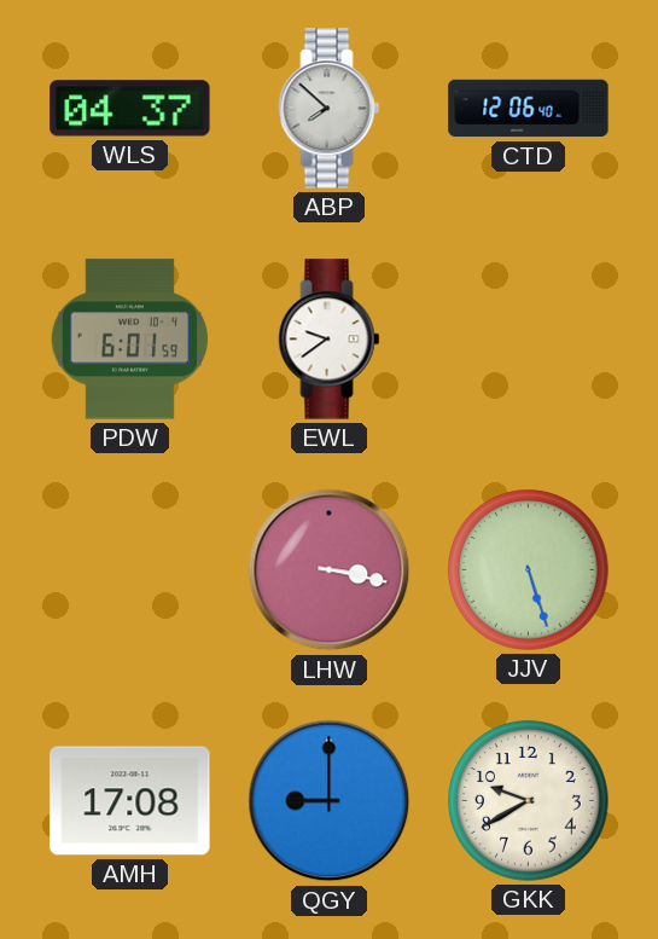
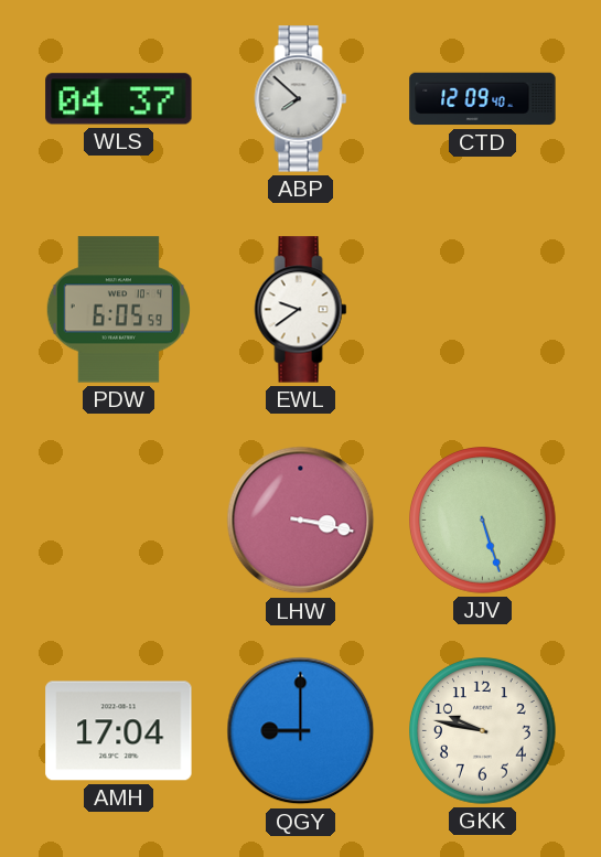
CTD: 12:06 -> 12:09 (483, 99)
PDW: 6:01 -> 6:05 (118, 310)
AMH: 17:08 -> 17:04 (119, 731)
GKK: 9:40 -> 9:47 (483, 731)
